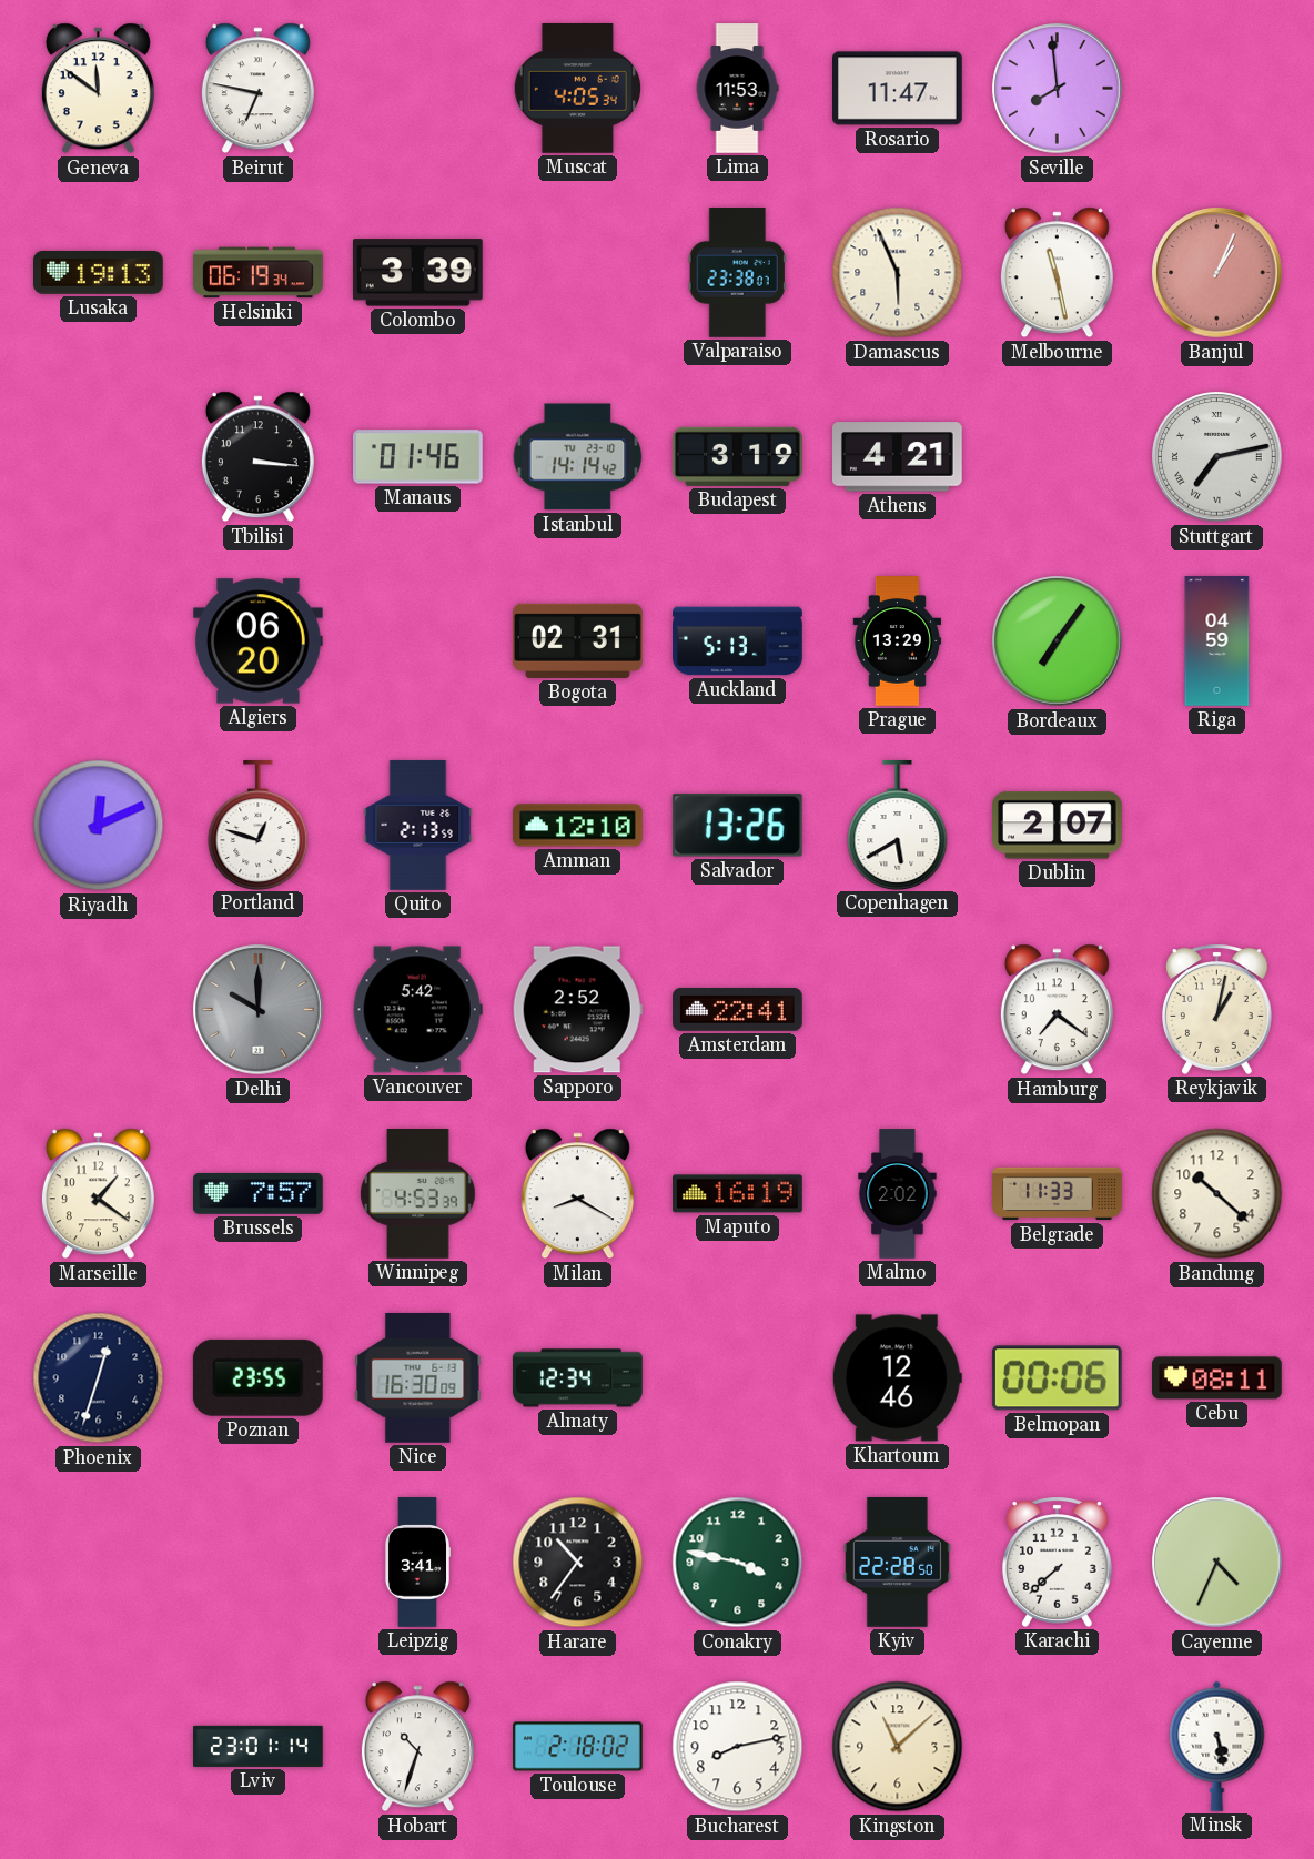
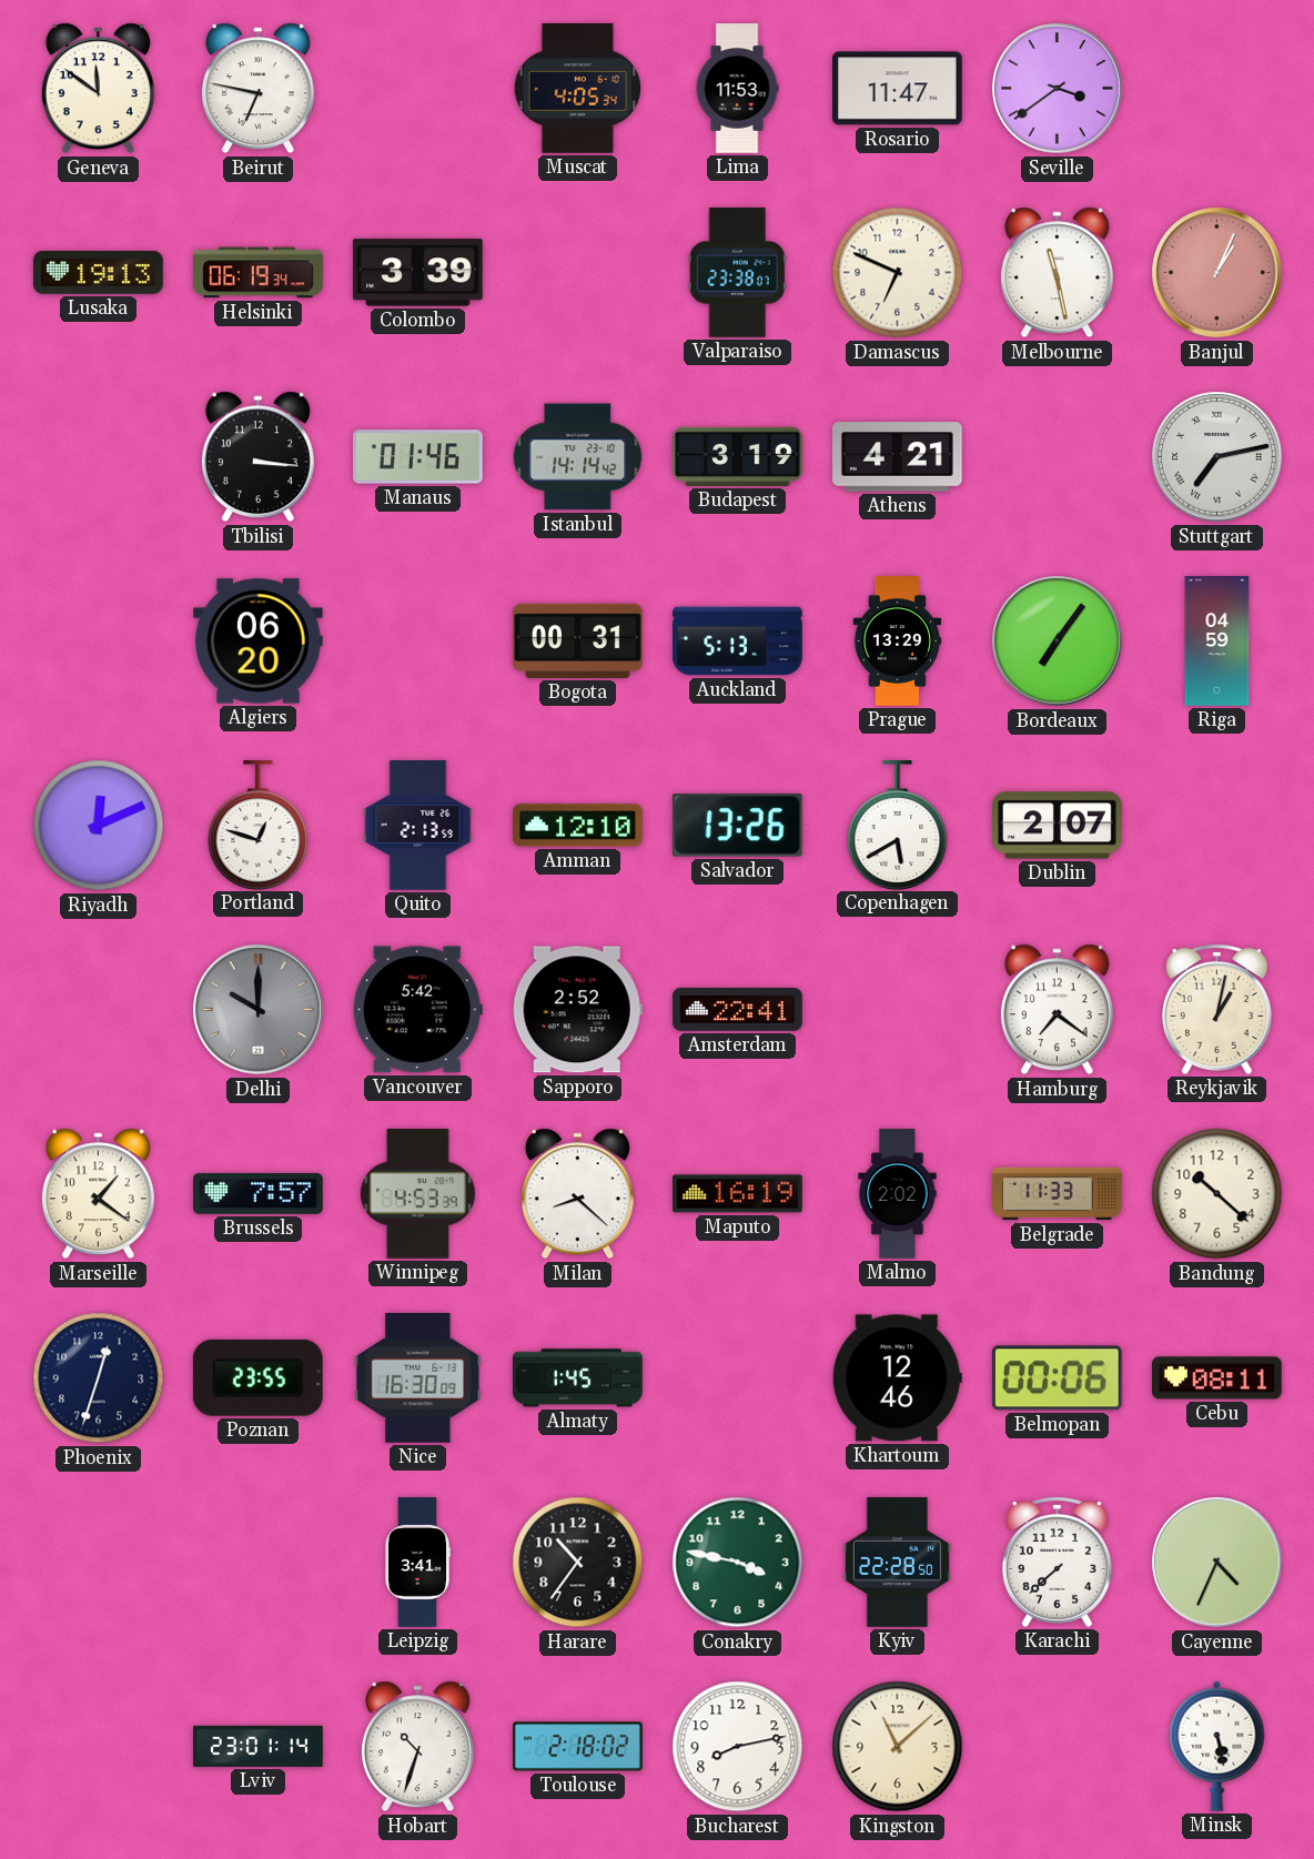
Seville: 7:59 -> 3:39 (1058, 89)
Damascus: 5:56 -> 6:49 (898, 273)
Bogota: 02:31 -> 00:31 (578, 640)
Milan: 8:20 -> 8:22 (577, 1194)
Almaty: 12:34 -> 1:45 (578, 1378)
